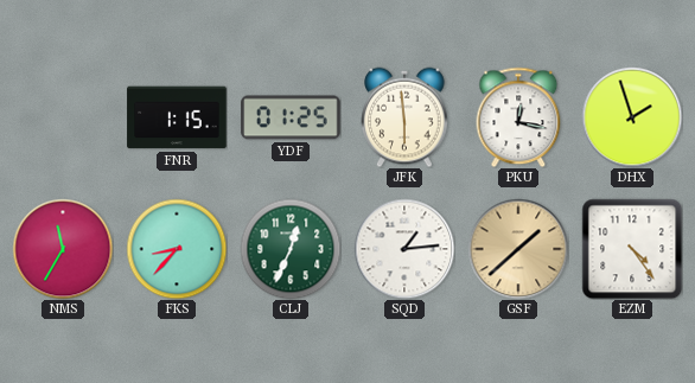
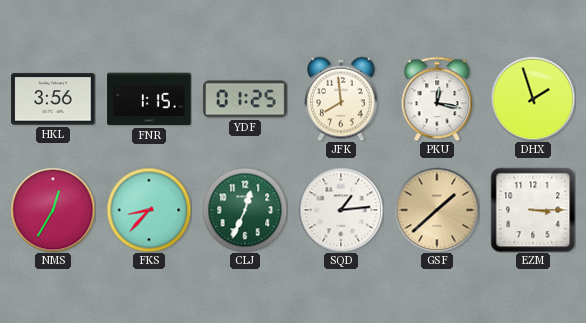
HKL: none -> 3:56 (53, 99)
JFK: 5:59 -> 7:59 (341, 99)
NMS: 11:35 -> 12:35 (53, 210)
EZM: 4:24 -> 3:15 (533, 210)
